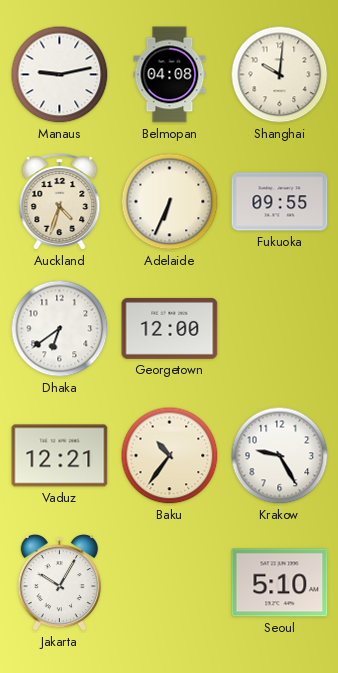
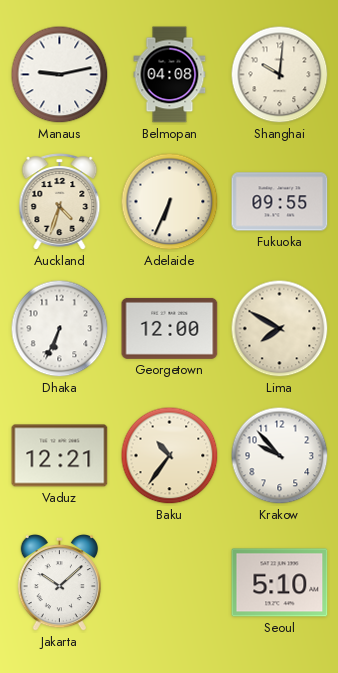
Dhaka: 6:39 -> 6:34 (60, 329)
Lima: none -> 7:50 (280, 329)
Krakow: 9:25 -> 9:53 (280, 456)
Jakarta: 10:05 -> 10:08 (59, 583)
